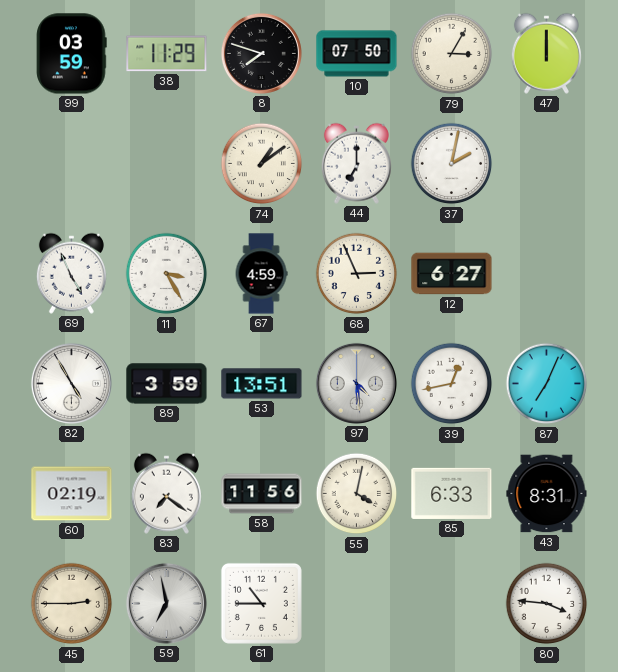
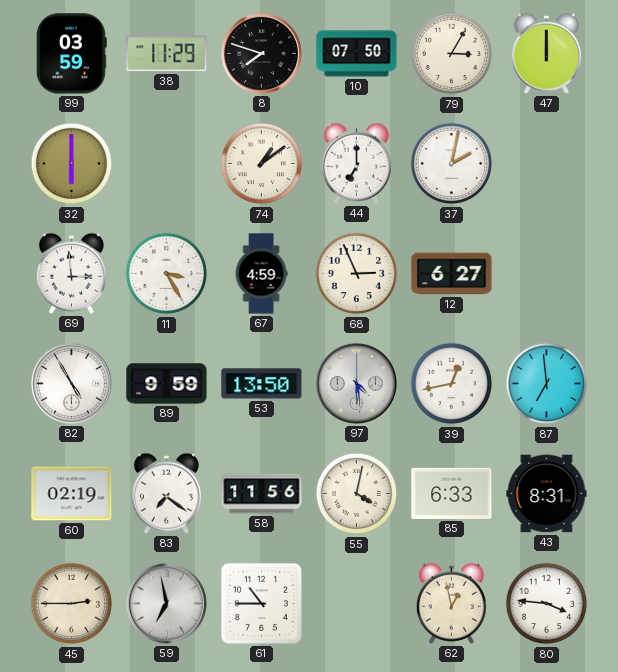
32: none -> 6:00 (72, 164)
69: 4:56 -> 2:59 (71, 273)
89: 3:59 -> 9:59 (167, 384)
53: 13:51 -> 13:50 (262, 384)
87: 7:04 -> 6:59 (547, 384)
62: none -> 12:58 (451, 603)
